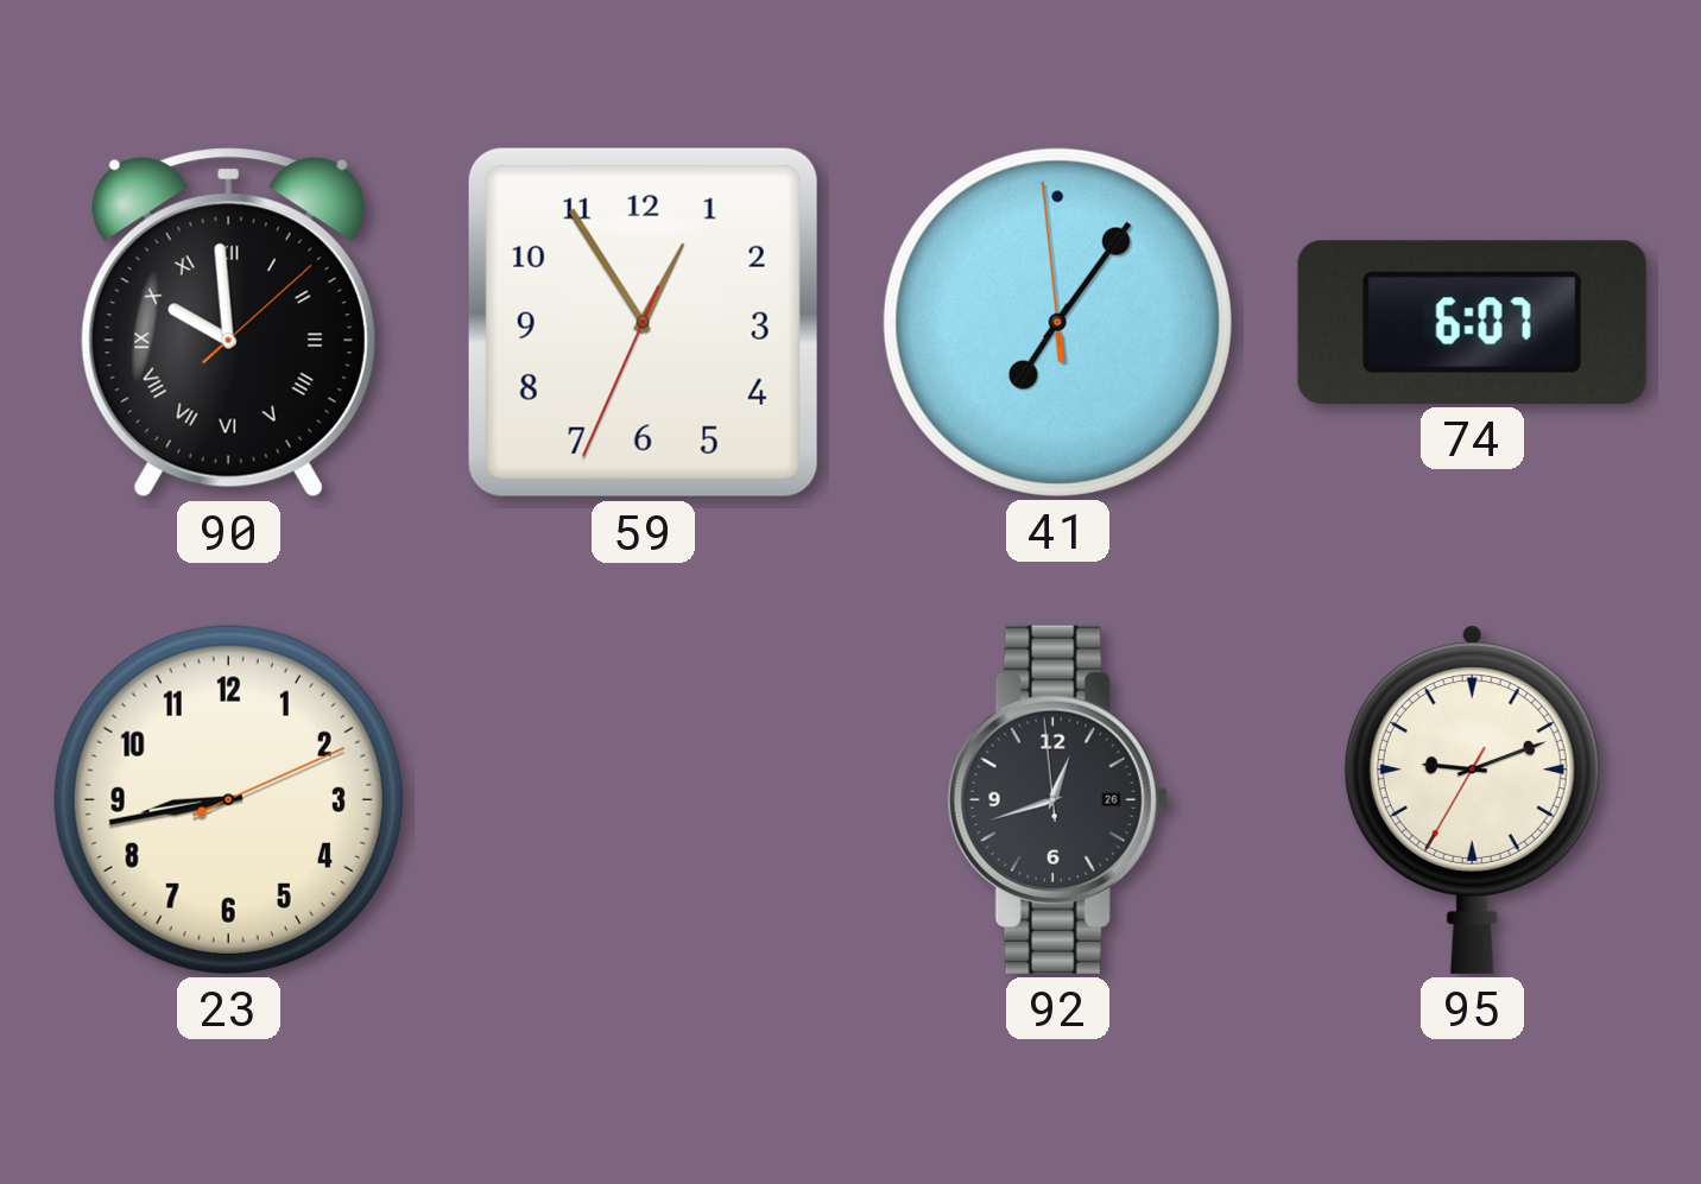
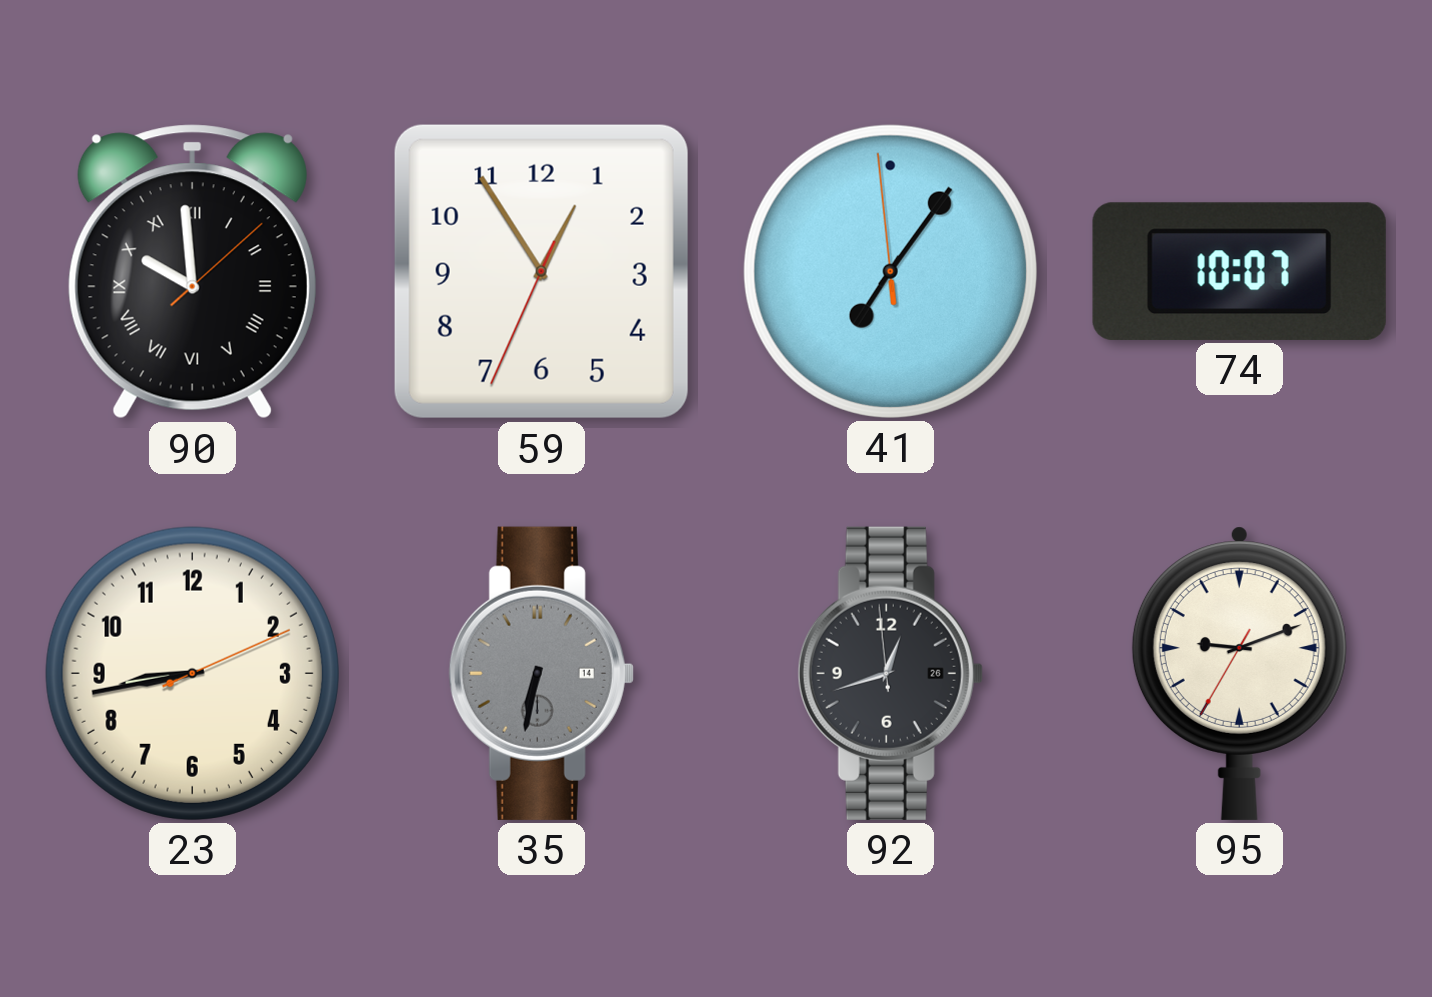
74: 6:07 -> 10:07 (1239, 271)
35: none -> 6:32 (541, 673)
